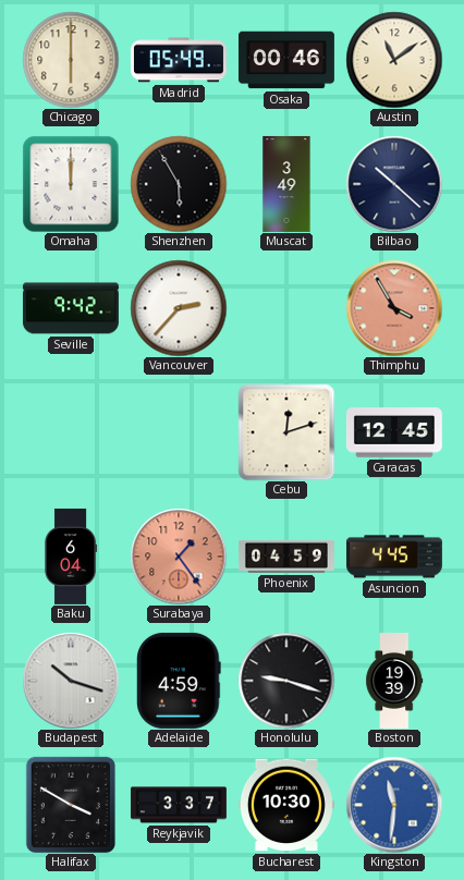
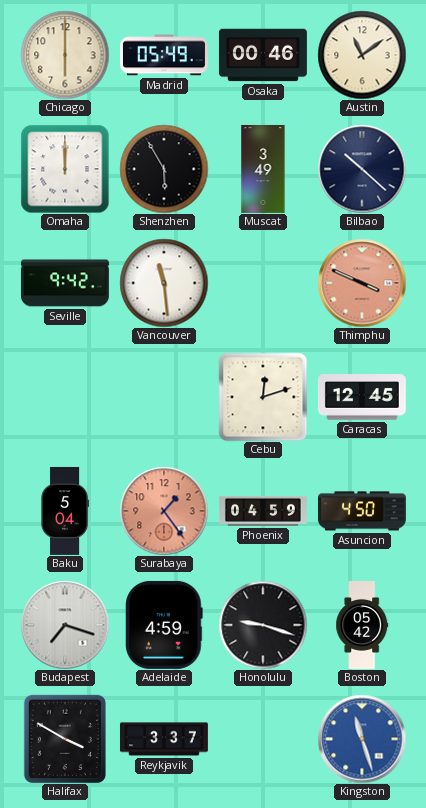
Vancouver: 2:37 -> 11:29 (164, 283)
Thimphu: 3:55 -> 3:49 (362, 283)
Baku: 6:04 -> 5:04 (65, 511)
Asuncion: 4:45 -> 4:50 (362, 511)
Budapest: 10:18 -> 7:18 (65, 625)
Boston: 19:39 -> 05:42 (362, 626)
Bucharest: 10:30 -> none (286, 805)
Kingston: 11:31 -> 11:27 (362, 739)
